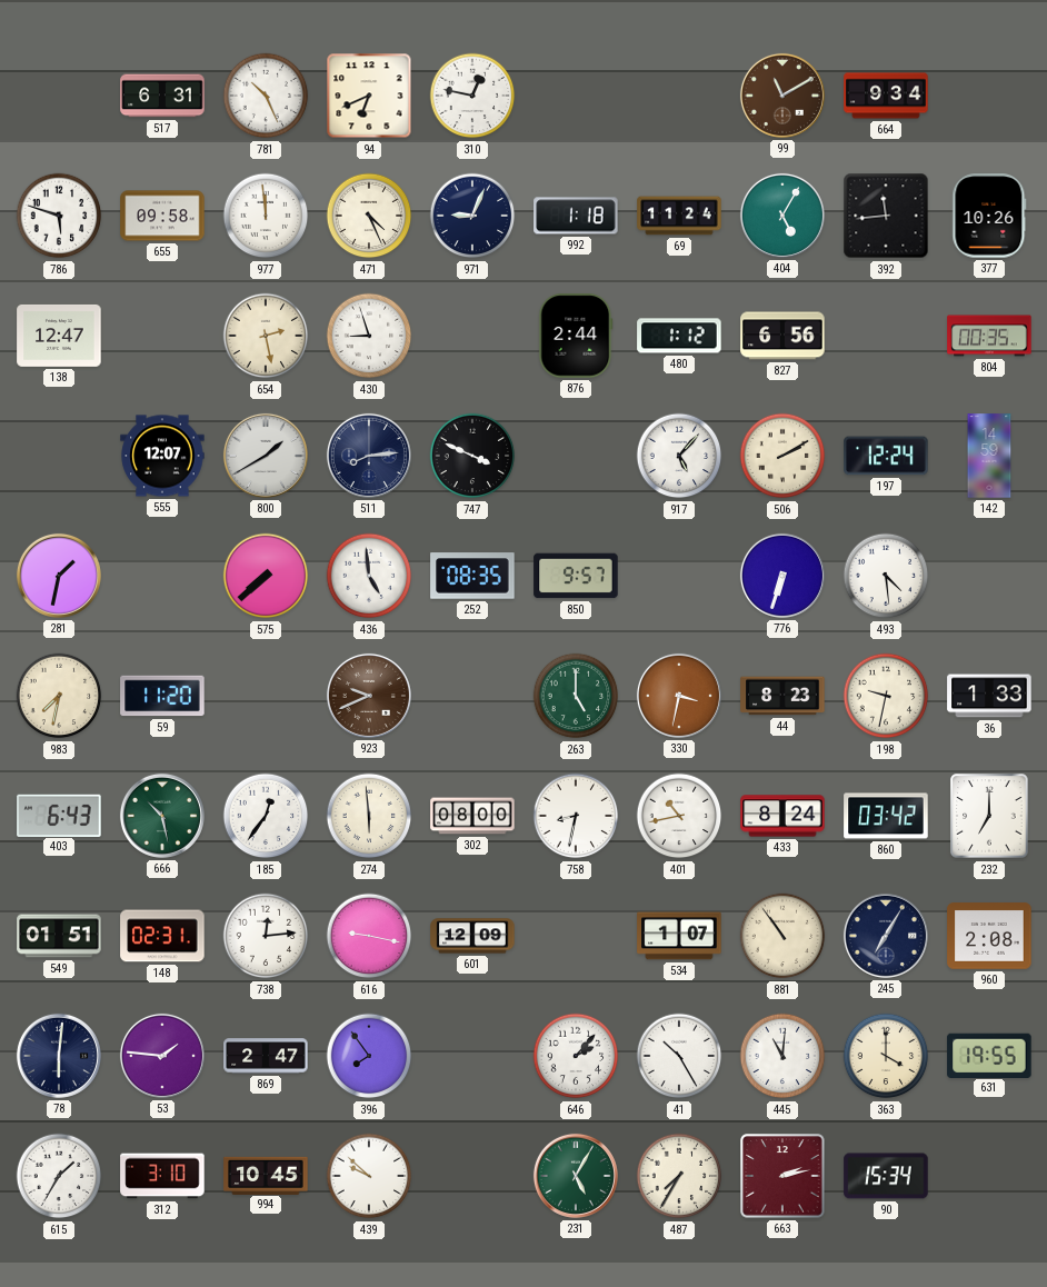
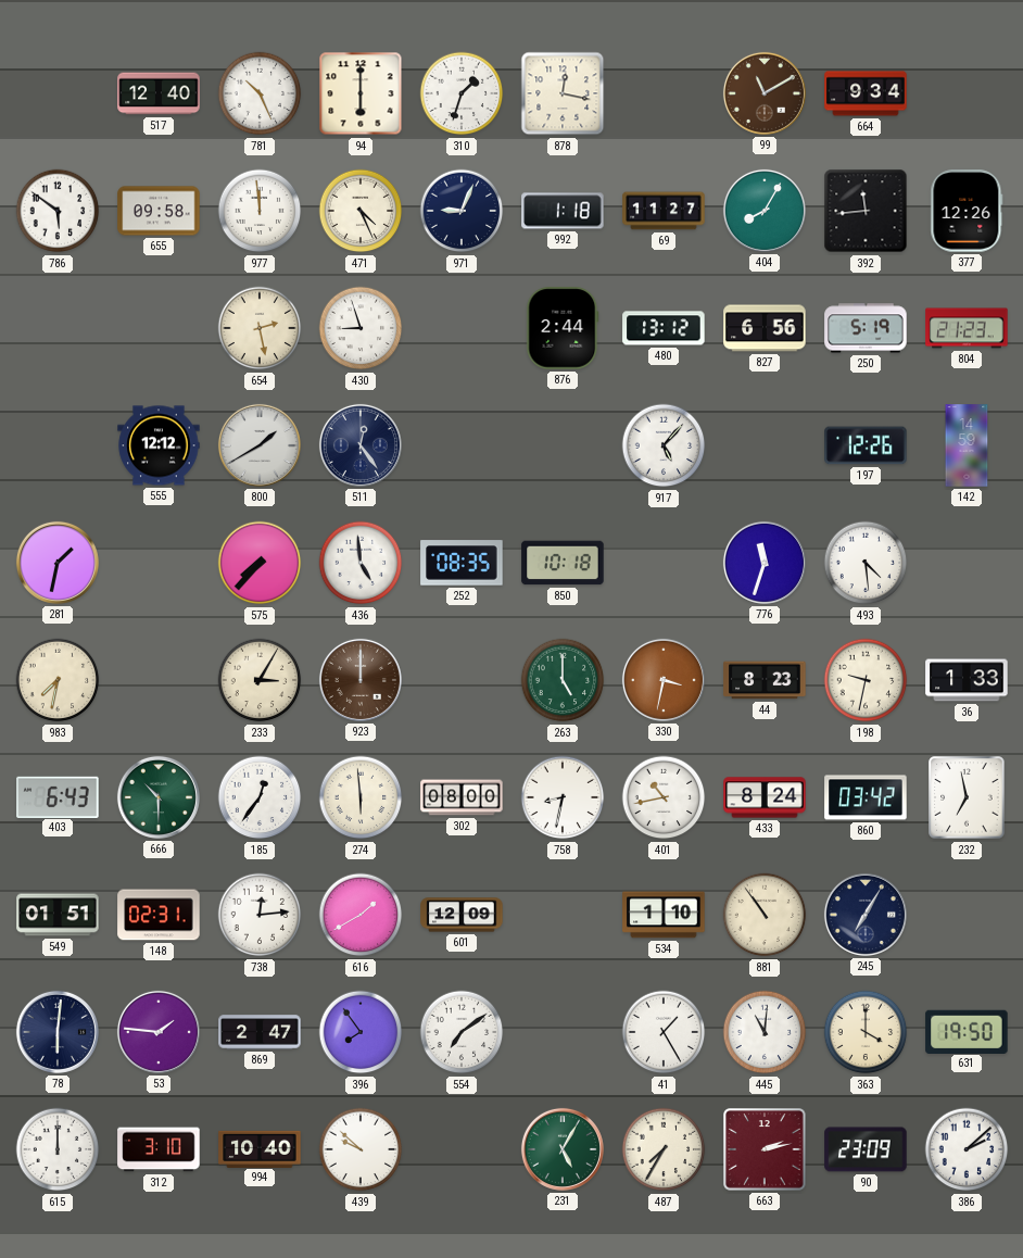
517: 6:31 -> 12:40 (159, 93)
94: 6:41 -> 6:00 (361, 93)
310: 12:47 -> 1:33 (462, 93)
878: none -> 12:17 (563, 93)
786: 5:48 -> 5:51 (58, 211)
69: 11:24 -> 11:27 (664, 211)
404: 5:05 -> 8:05 (765, 211)
377: 10:26 -> 12:26 (967, 211)
138: 12:47 -> none (59, 336)
480: 1:12 -> 13:12 (664, 328)
250: none -> 5:19 (866, 328)
804: 00:35 -> 21:23 (967, 328)
555: 12:07 -> 12:12 (159, 445)
511: 8:14 -> 12:24 (361, 445)
747: 3:49 -> none (472, 456)
506: 2:10 -> none (782, 456)
197: 12:24 -> 12:26 (866, 445)
575: 7:38 -> 7:37 (260, 563)
850: 9:57 -> 10:18 (563, 563)
776: 6:33 -> 11:33 (765, 563)
59: 11:20 -> none (162, 696)
233: none -> 3:05 (260, 680)
923: 9:41 -> 12:00 (361, 680)
666: 10:28 -> 10:30 (159, 797)
232: 7:00 -> 6:58 (967, 797)
616: 9:17 -> 1:40 (361, 915)
534: 1:07 -> 1:10 (664, 915)
960: 2:08 -> none (989, 936)
554: none -> 7:09 (462, 1032)
646: 2:07 -> none (576, 1056)
41: 10:25 -> 1:25 (664, 1032)
631: 19:55 -> 19:50 (967, 1031)
615: 1:35 -> 12:00 (58, 1149)
994: 10:45 -> 10:40 (260, 1148)
90: 15:34 -> 23:09 (866, 1149)
386: none -> 2:08 (967, 1149)
